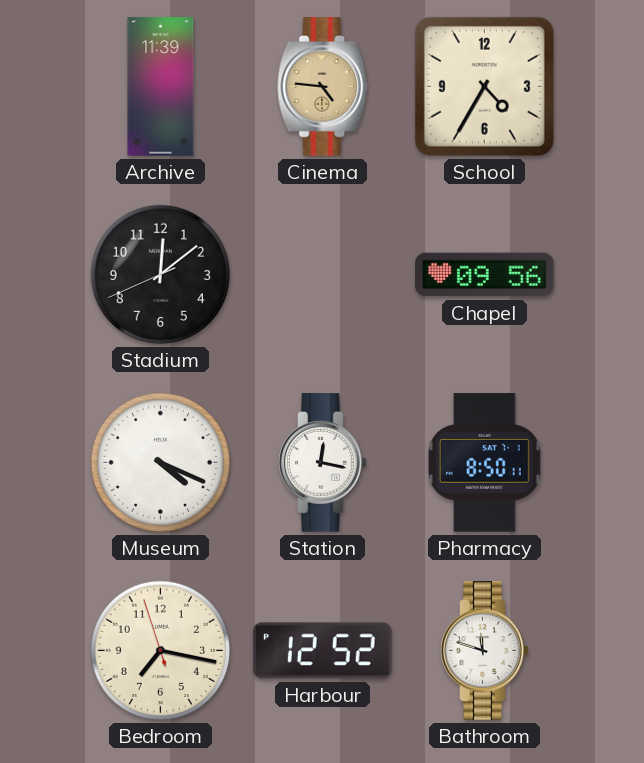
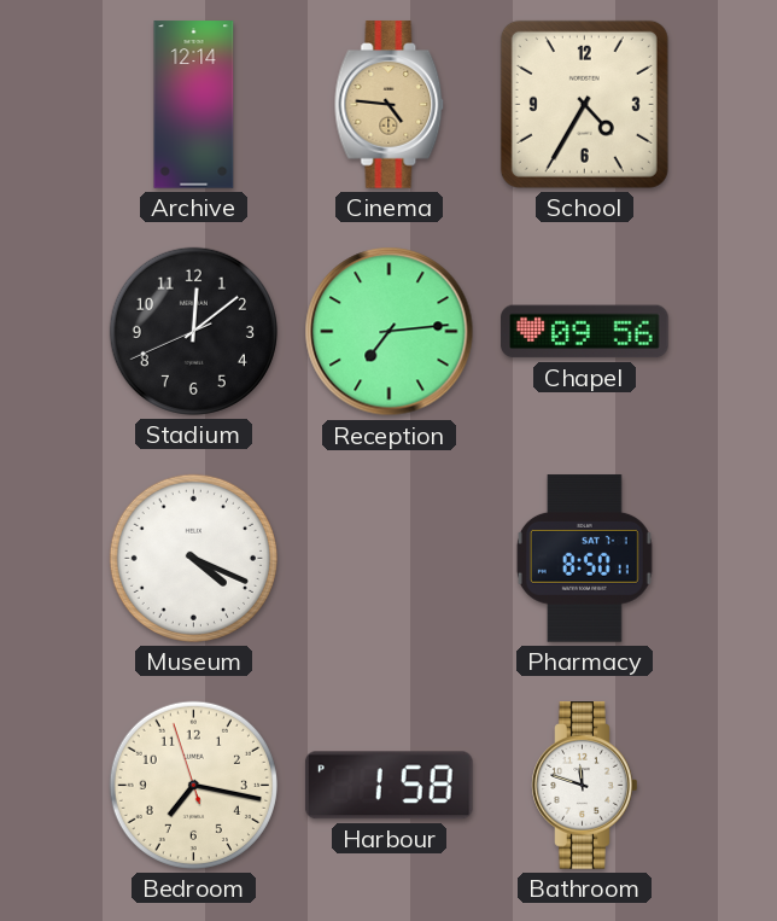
Archive: 11:39 -> 12:14 (194, 105)
Reception: none -> 7:14 (390, 332)
Station: 12:17 -> none (323, 463)
Harbour: 12:52 -> 1:58 (388, 786)
